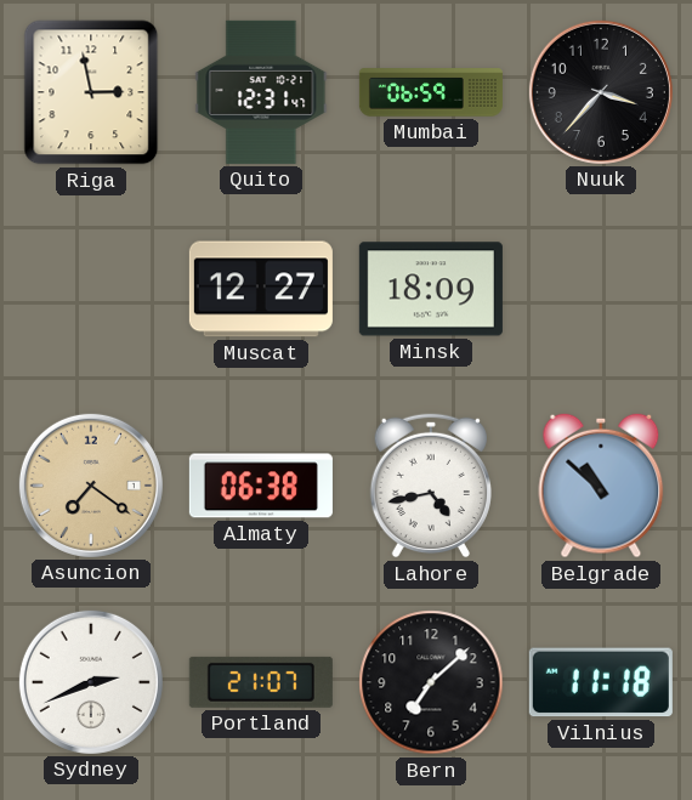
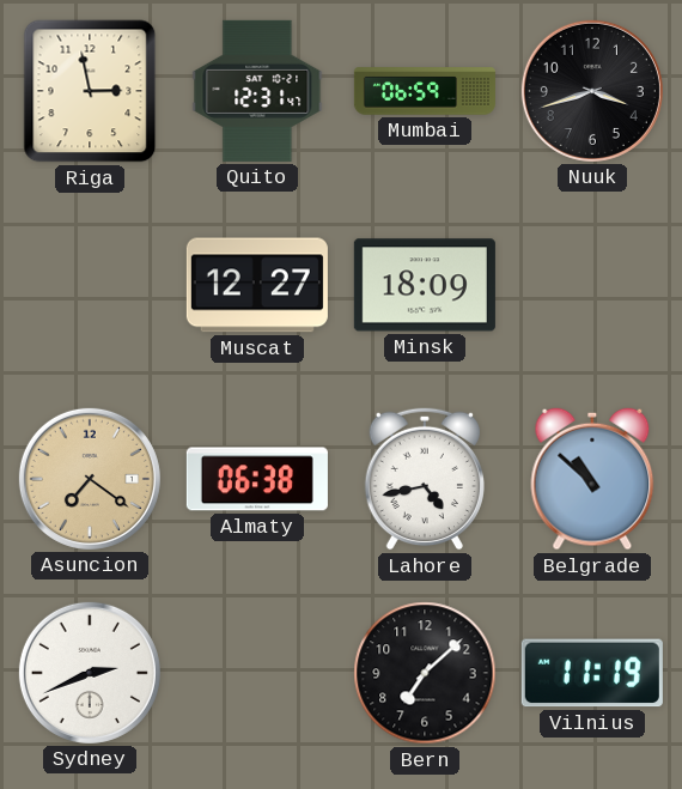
Nuuk: 3:37 -> 3:42 (592, 91)
Portland: 21:07 -> none (261, 682)
Vilnius: 11:18 -> 11:19 (592, 673)
